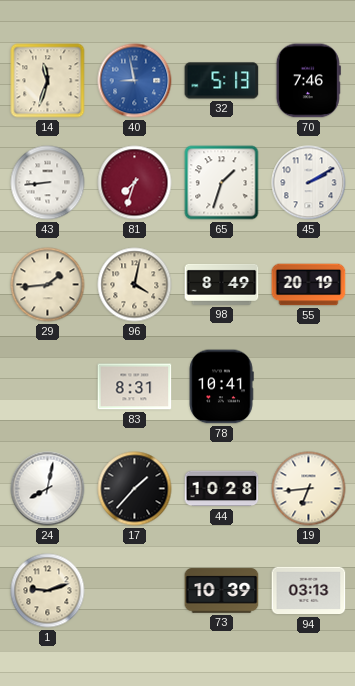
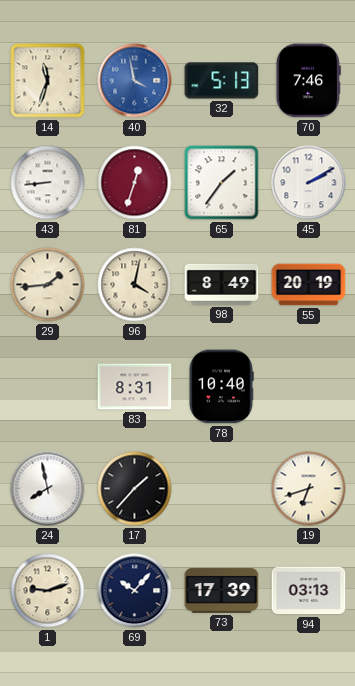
40: 8:58 -> 3:58 (135, 81)
81: 7:33 -> 12:33 (135, 183)
65: 1:33 -> 1:36 (222, 183)
78: 10:41 -> 10:40 (221, 387)
24: 8:02 -> 7:58 (48, 489)
44: 10:28 -> none (222, 489)
19: 6:44 -> 6:42 (309, 489)
69: none -> 10:07 (135, 591)
73: 10:39 -> 17:39 (222, 591)
